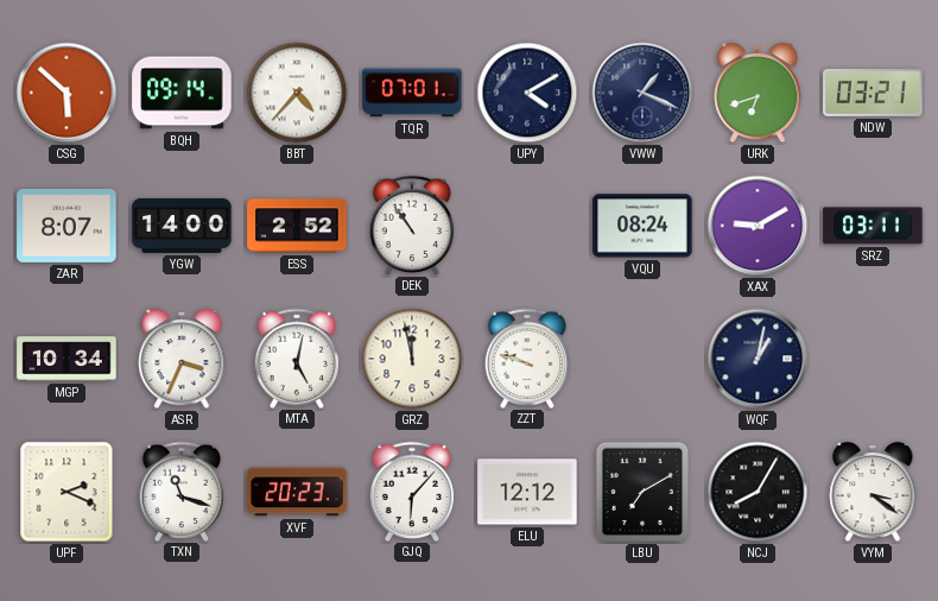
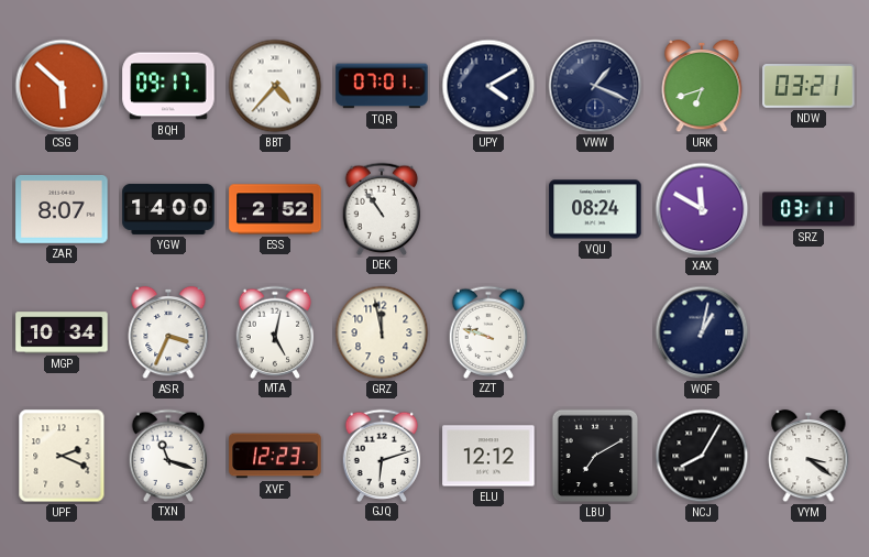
BQH: 09:14 -> 09:17 (168, 86)
XAX: 9:10 -> 11:50 (702, 209)
XVF: 20:23 -> 12:23 (275, 456)
GJQ: 6:07 -> 6:12 (382, 455)
